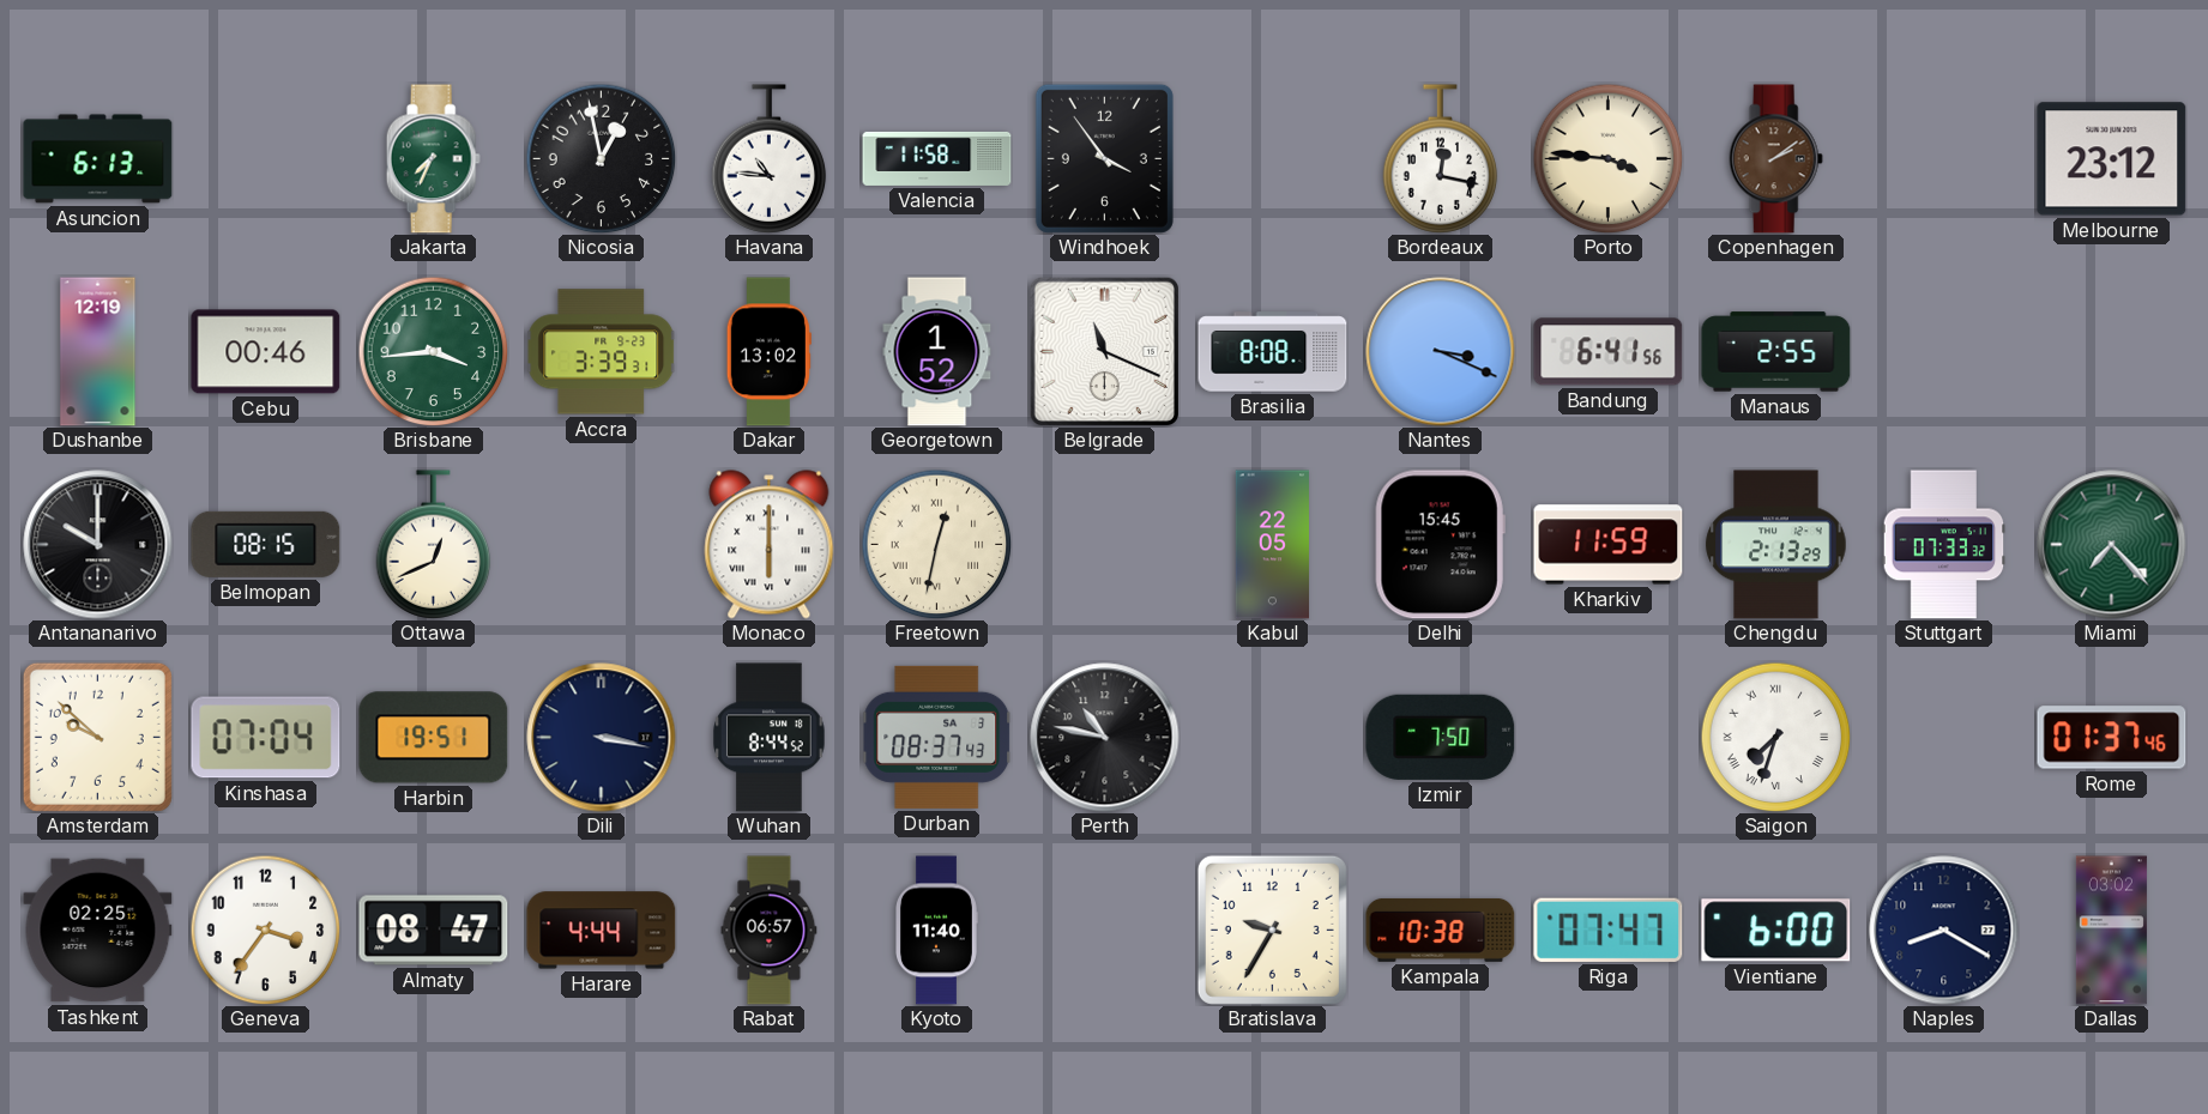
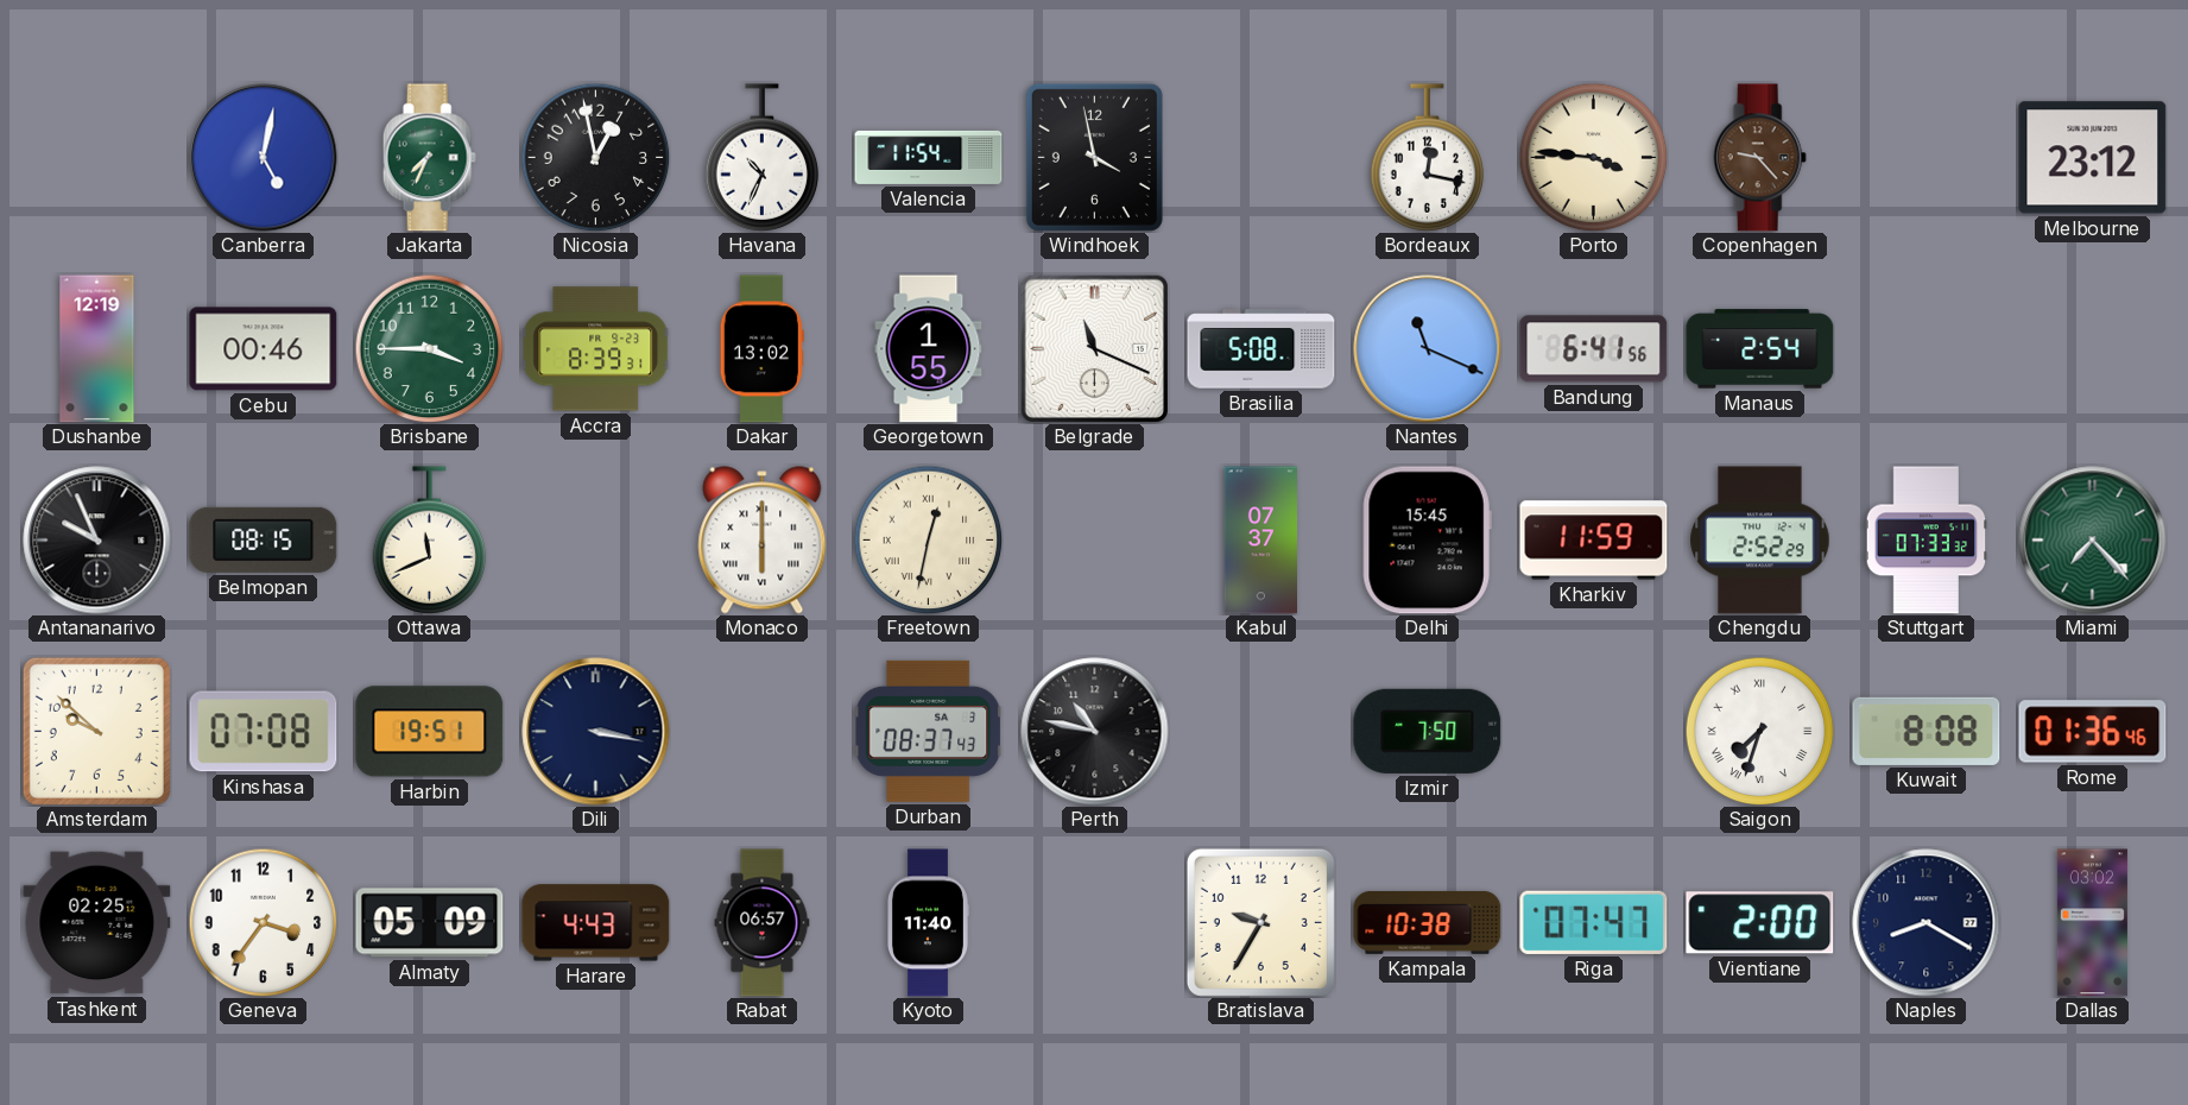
Asuncion: 6:13 -> none (98, 159)
Canberra: none -> 5:02 (264, 158)
Havana: 10:46 -> 10:34 (763, 158)
Valencia: 11:58 -> 11:54 (929, 157)
Windhoek: 3:54 -> 3:58 (1094, 157)
Copenhagen: 2:09 -> 9:23 (1759, 158)
Brisbane: 3:44 -> 3:45 (429, 348)
Accra: 3:39 -> 8:39 (596, 349)
Georgetown: 1:52 -> 1:55 (929, 349)
Brasilia: 8:08 -> 5:08 (1261, 349)
Nantes: 3:19 -> 11:19 (1428, 349)
Manaus: 2:55 -> 2:54 (1760, 349)
Antananarivo: 10:00 -> 9:56 (97, 541)
Ottawa: 12:41 -> 11:41 (430, 541)
Kabul: 22:05 -> 07:37 (1260, 541)
Chengdu: 2:13 -> 2:52 (1760, 541)
Kinshasa: 07:04 -> 07:08 (264, 732)
Wuhan: 8:44 -> none (770, 738)
Kuwait: none -> 8:08 (1927, 731)
Rome: 01:37 -> 01:36 (2093, 732)
Almaty: 08:47 -> 05:09 (430, 923)
Harare: 4:44 -> 4:43 (596, 923)
Vientiane: 6:00 -> 2:00 (1760, 923)
